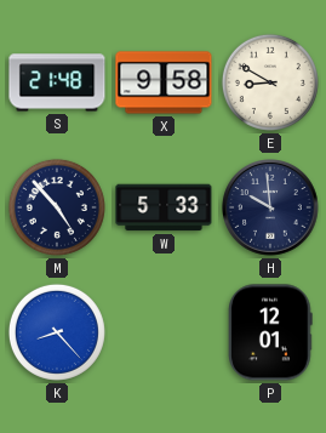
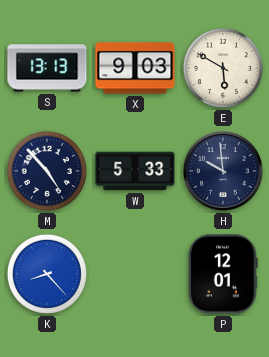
S: 21:48 -> 13:13 (47, 68)
X: 9:58 -> 9:03 (135, 68)
E: 8:50 -> 5:50 (223, 68)
